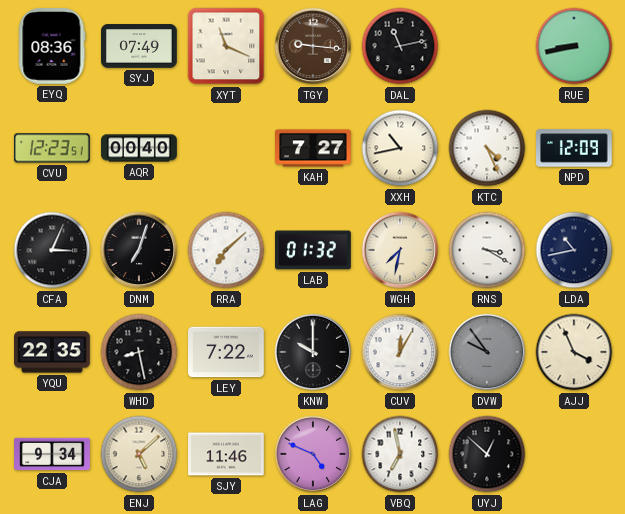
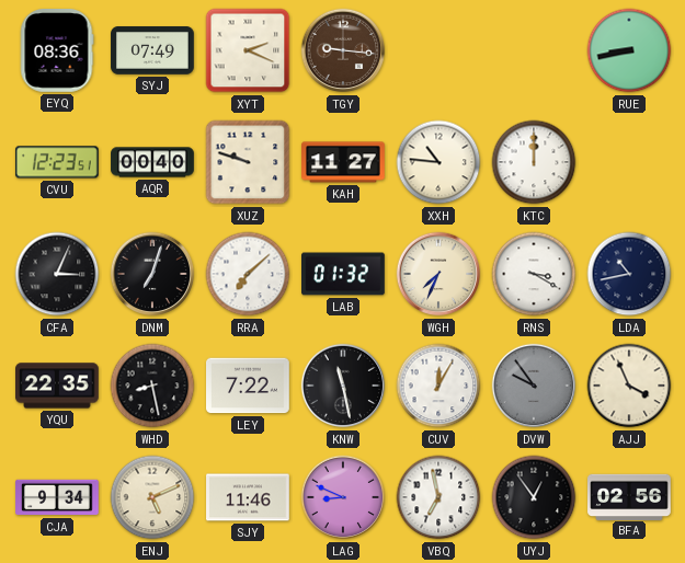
XYT: 11:19 -> 2:19 (248, 50)
DAL: 11:13 -> none (400, 46)
XUZ: none -> 9:48 (248, 162)
KAH: 7:27 -> 11:27 (344, 162)
XXH: 10:43 -> 10:46 (438, 162)
KTC: 4:26 -> 12:00 (534, 162)
NPD: 12:09 -> none (575, 148)
WGH: 7:32 -> 7:34 (438, 274)
KNW: 10:00 -> 11:28 (343, 386)
ENJ: 5:08 -> 5:11 (152, 497)
LAG: 4:49 -> 8:49 (343, 497)
UYJ: 12:52 -> 12:54 (534, 497)
BFA: none -> 02:56 (629, 496)
